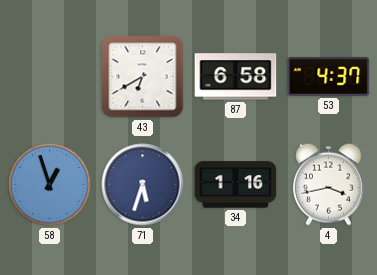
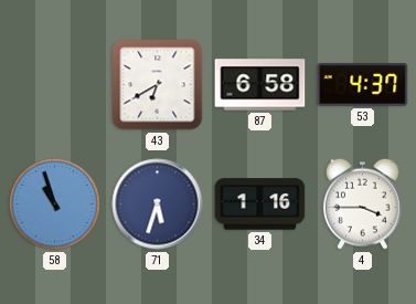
58: 12:57 -> 10:57 (55, 205)
4: 3:43 -> 3:45 (362, 203)
